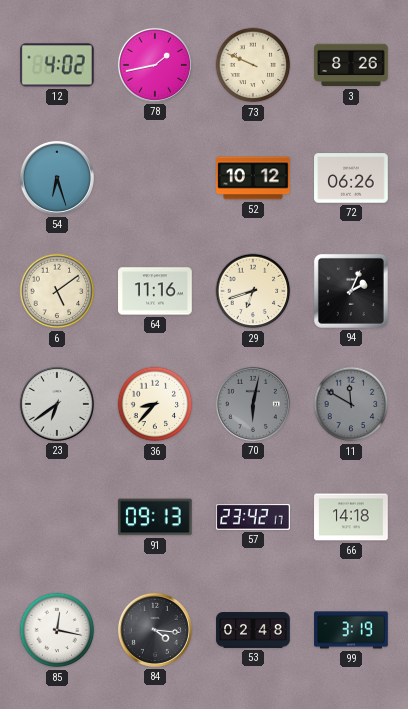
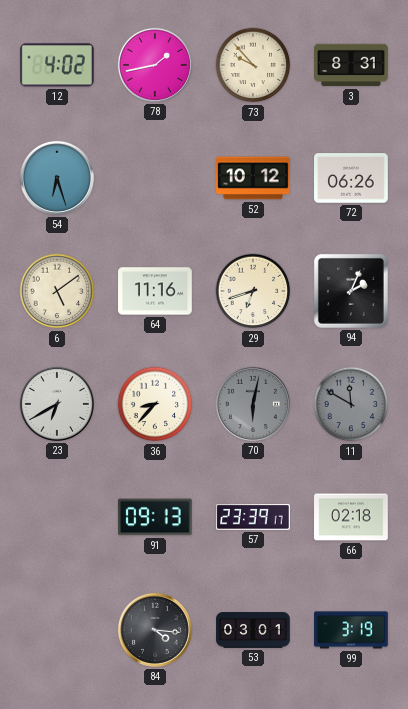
73: 9:49 -> 9:53 (253, 65)
3: 8:26 -> 8:31 (351, 65)
23: 6:39 -> 6:40 (57, 404)
57: 23:42 -> 23:39 (253, 517)
66: 14:18 -> 02:18 (351, 517)
85: 12:17 -> none (57, 630)
53: 02:48 -> 03:01 (253, 630)
